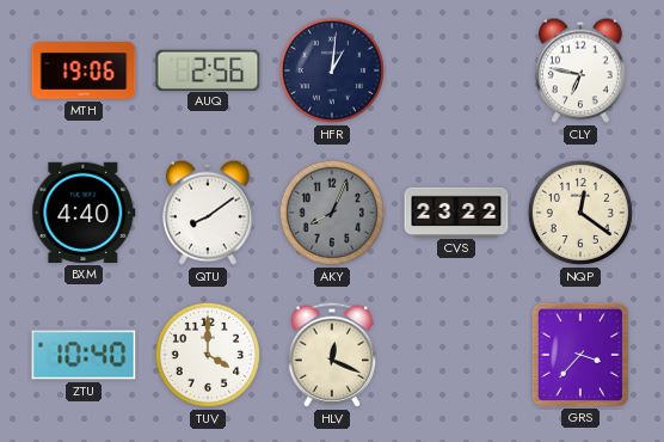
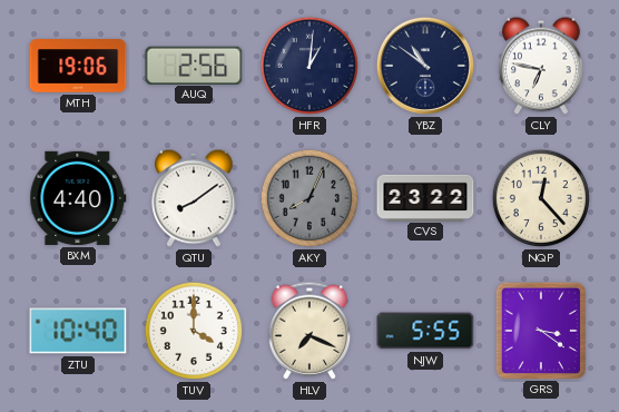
YBZ: none -> 10:51 (425, 66)
NQP: 12:21 -> 12:23 (541, 198)
HLV: 12:19 -> 7:19 (309, 331)
NJW: none -> 5:55 (425, 331)
GRS: 3:37 -> 3:21 (541, 330)
